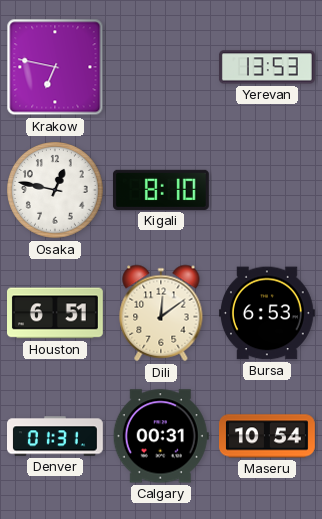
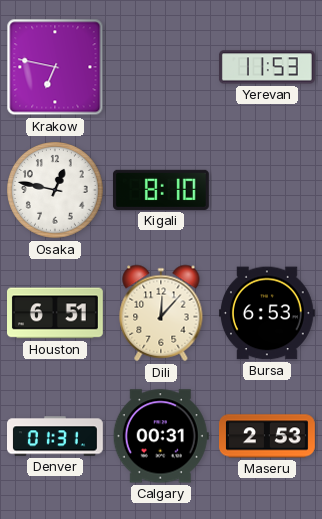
Yerevan: 13:53 -> 11:53 (267, 67)
Dili: 12:09 -> 12:07 (161, 313)
Maseru: 10:54 -> 2:53 (268, 436)
